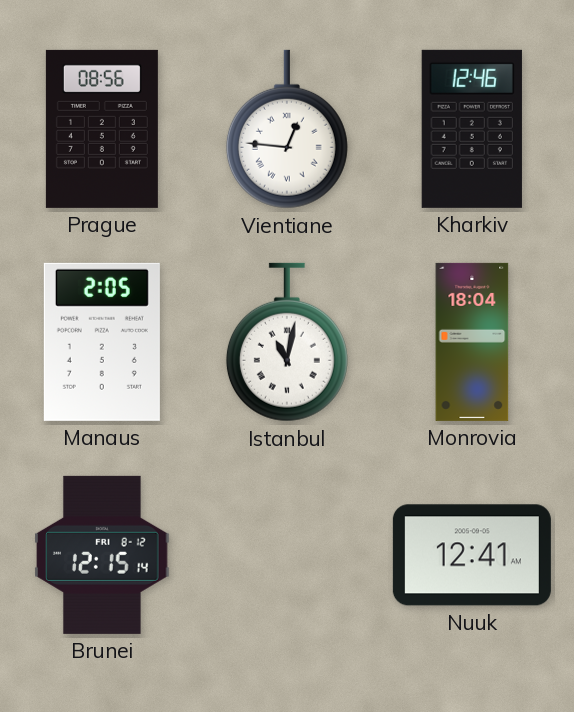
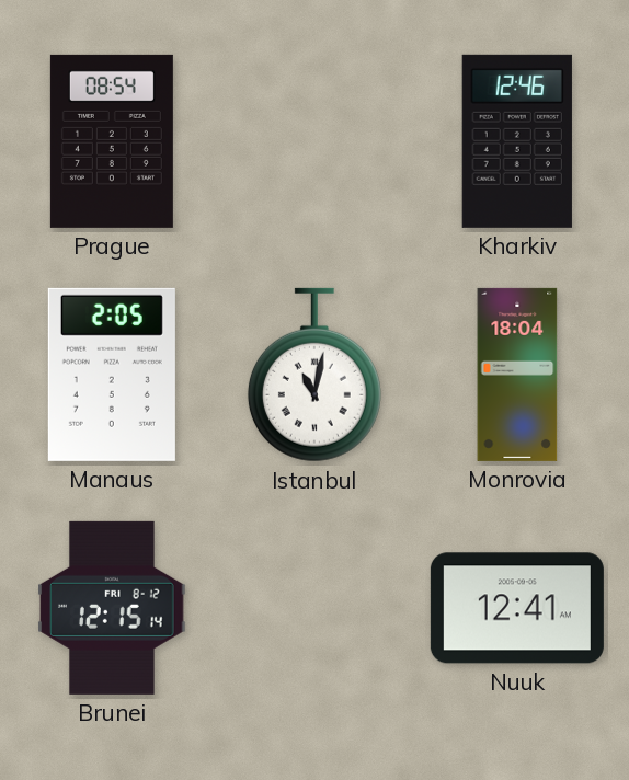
Prague: 08:56 -> 08:54 (112, 141)
Vientiane: 12:46 -> none (287, 129)
